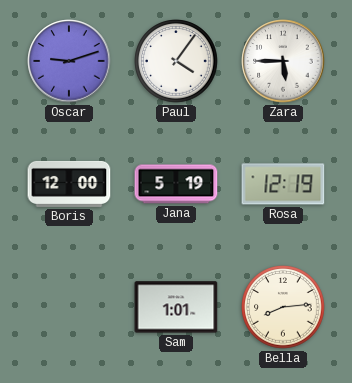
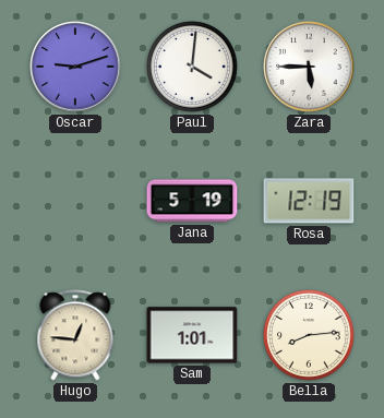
Paul: 4:06 -> 4:01 (192, 67)
Boris: 12:00 -> none (69, 184)
Hugo: none -> 12:46 (75, 335)
